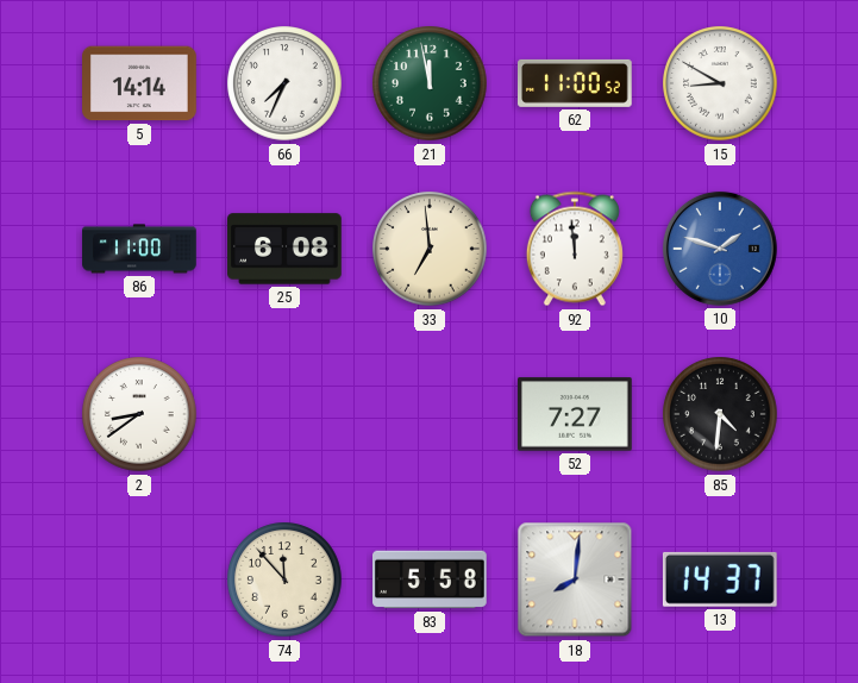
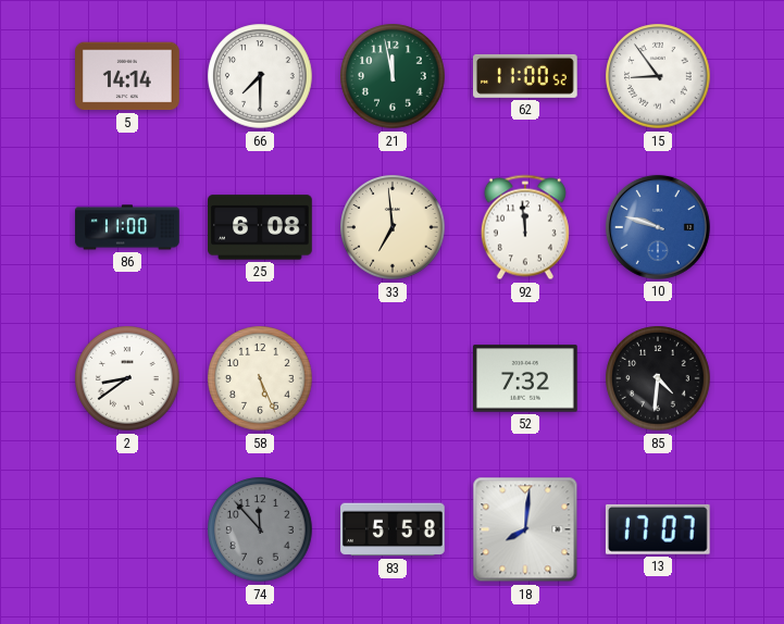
66: 7:34 -> 7:30 (260, 76)
15: 8:50 -> 8:54 (658, 76)
10: 1:48 -> 9:48 (658, 227)
58: none -> 5:26 (260, 378)
52: 7:27 -> 7:32 (526, 378)
74 dial: cream -> grey (260, 529)
13: 14:37 -> 17:07 (658, 529)
